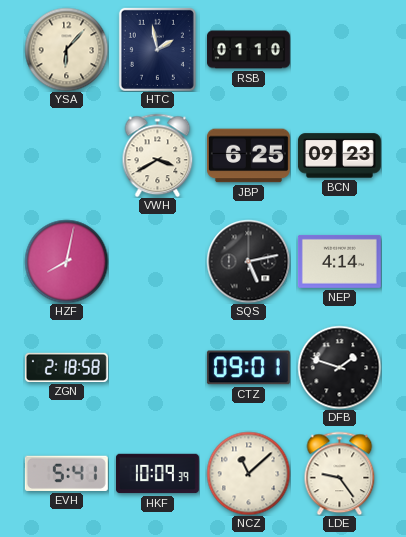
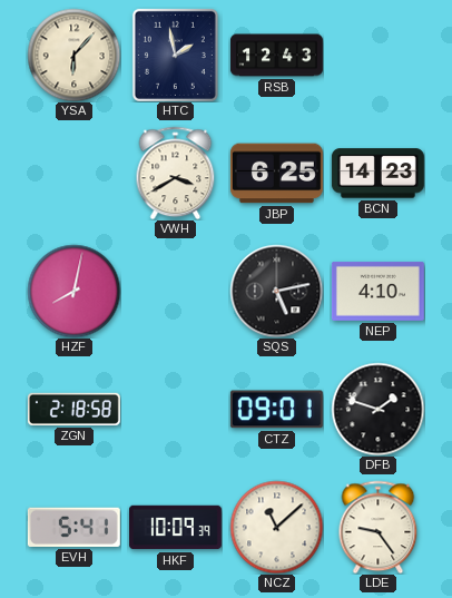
RSB: 01:10 -> 12:43 (276, 56)
BCN: 09:23 -> 14:23 (377, 174)
NEP: 4:14 -> 4:10 (377, 291)
